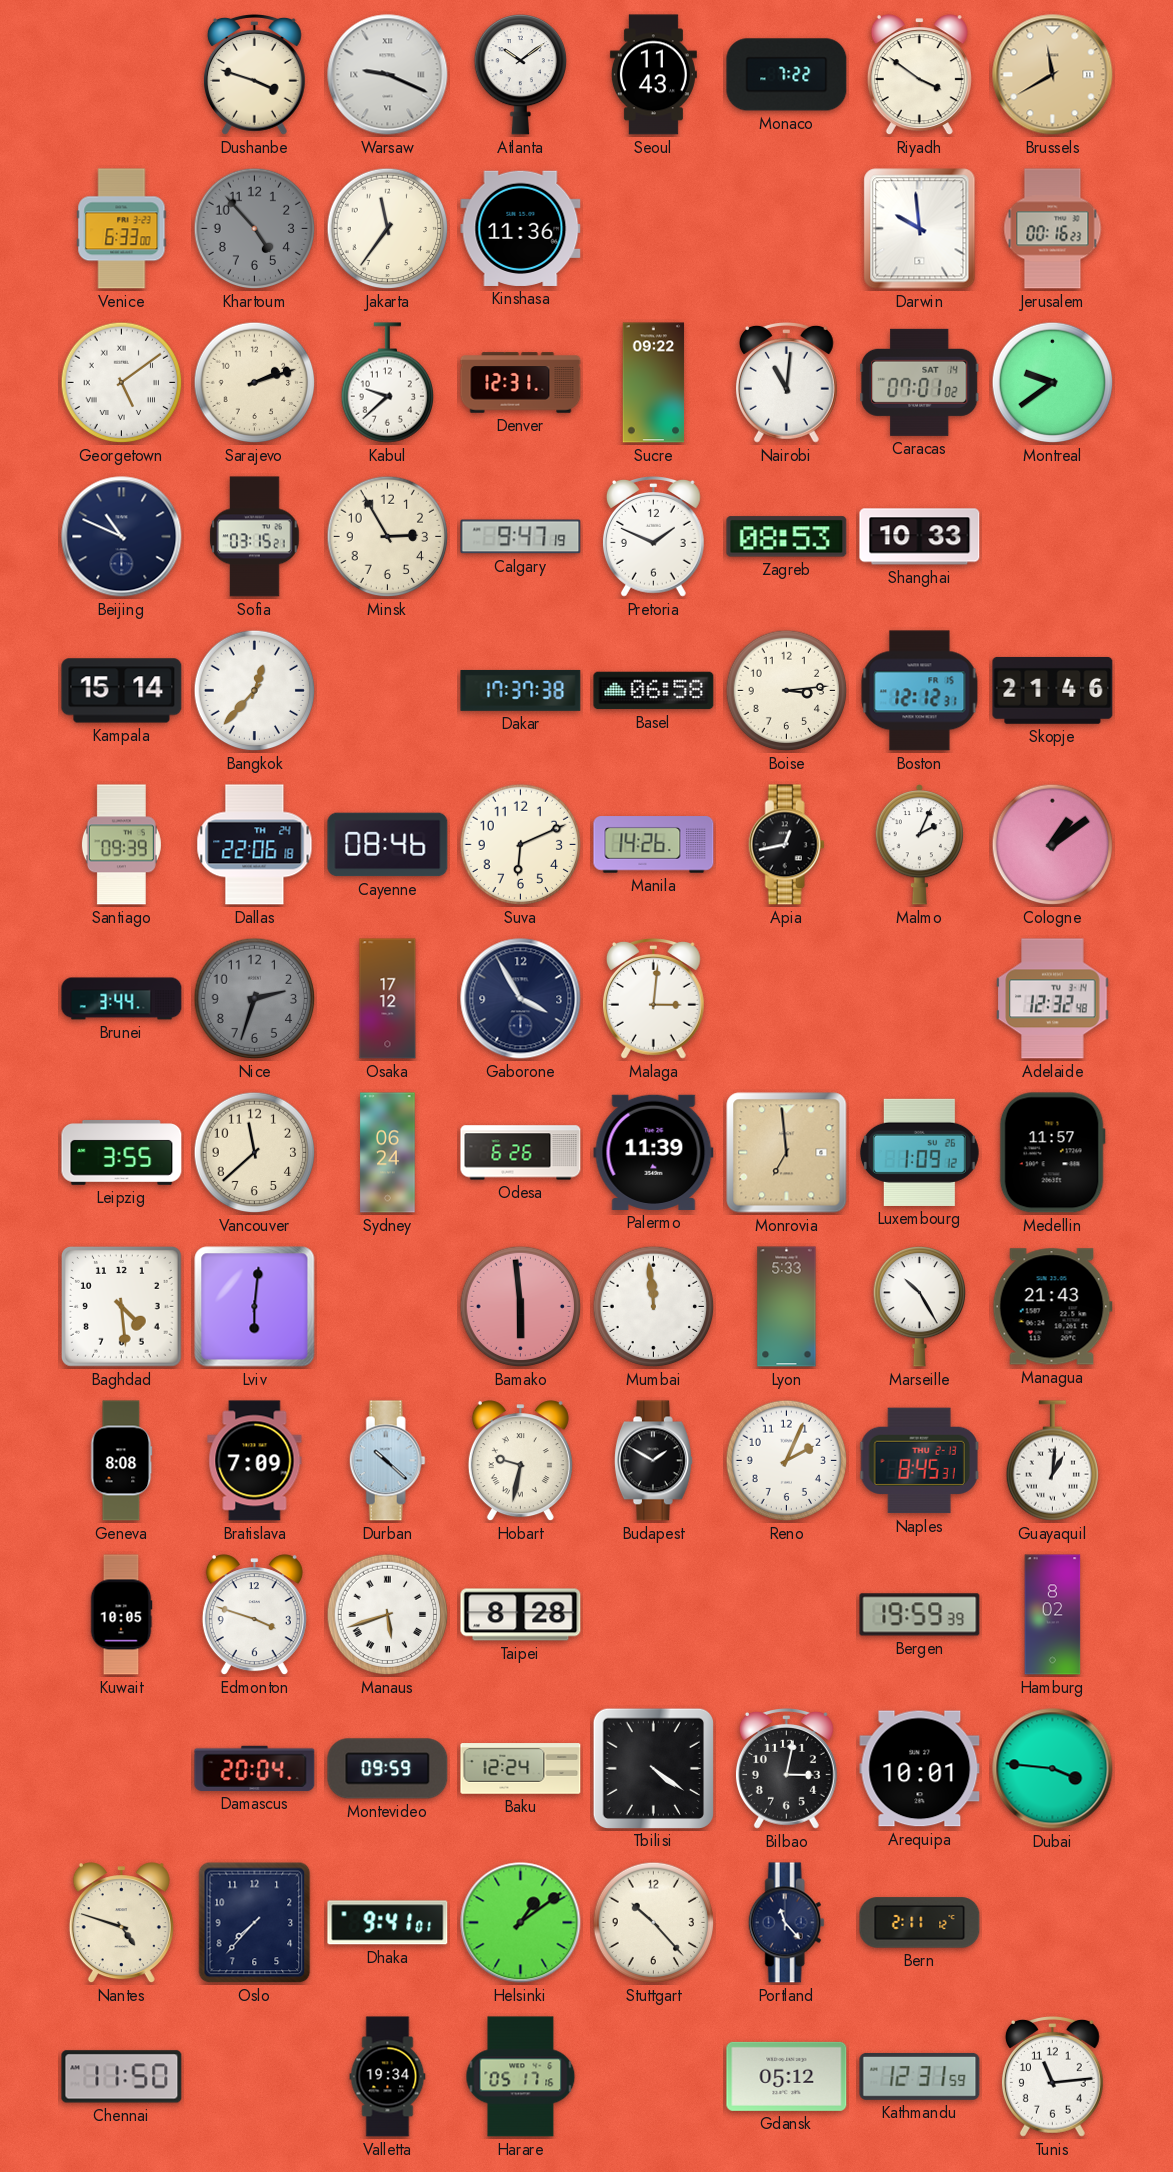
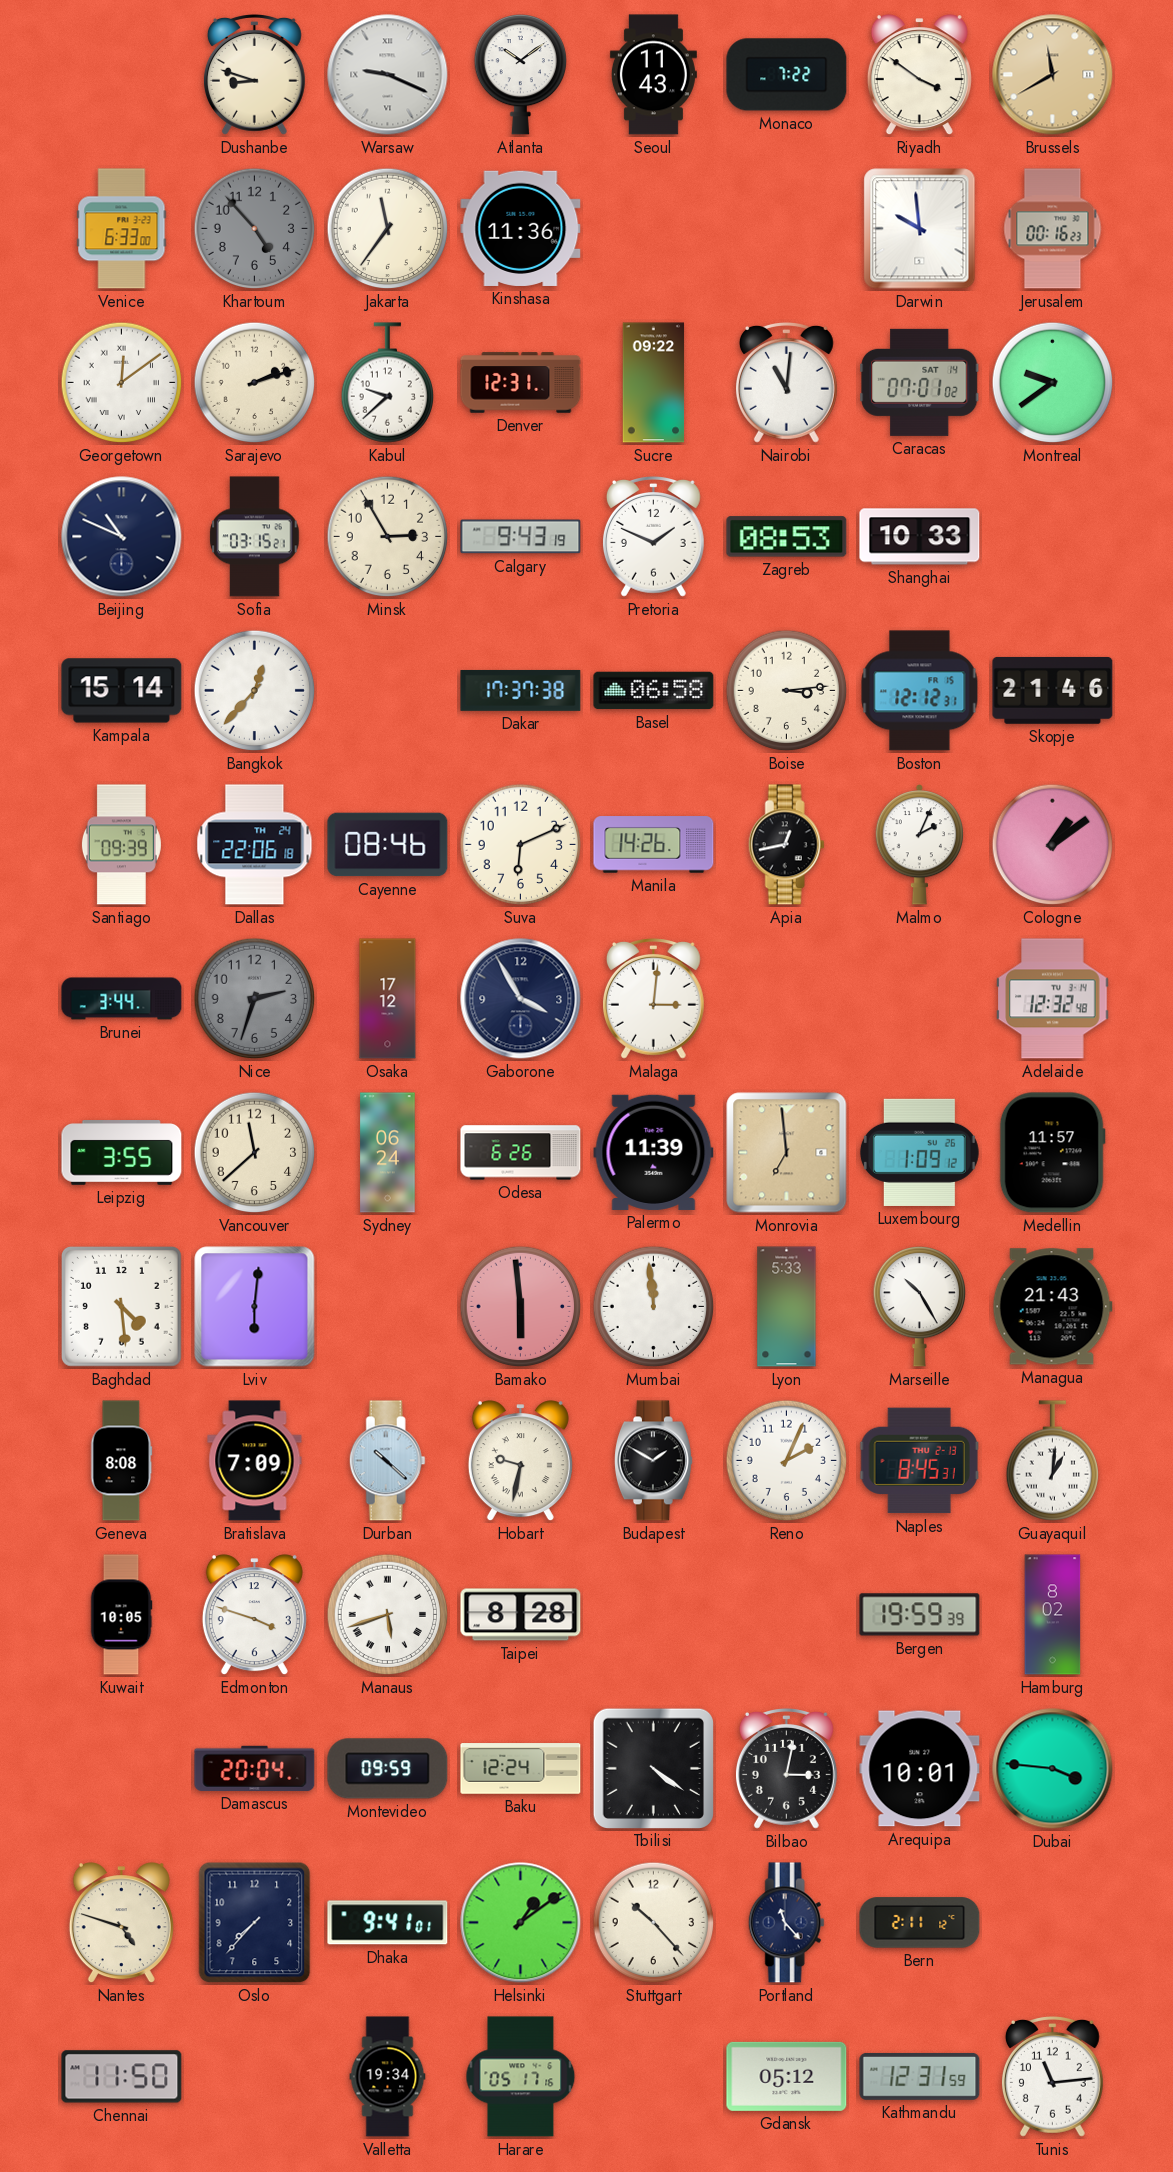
Dushanbe: 3:48 -> 8:48 (254, 75)
Georgetown: 5:09 -> 12:09 (122, 383)
Calgary: 9:47 -> 9:43 (521, 537)
